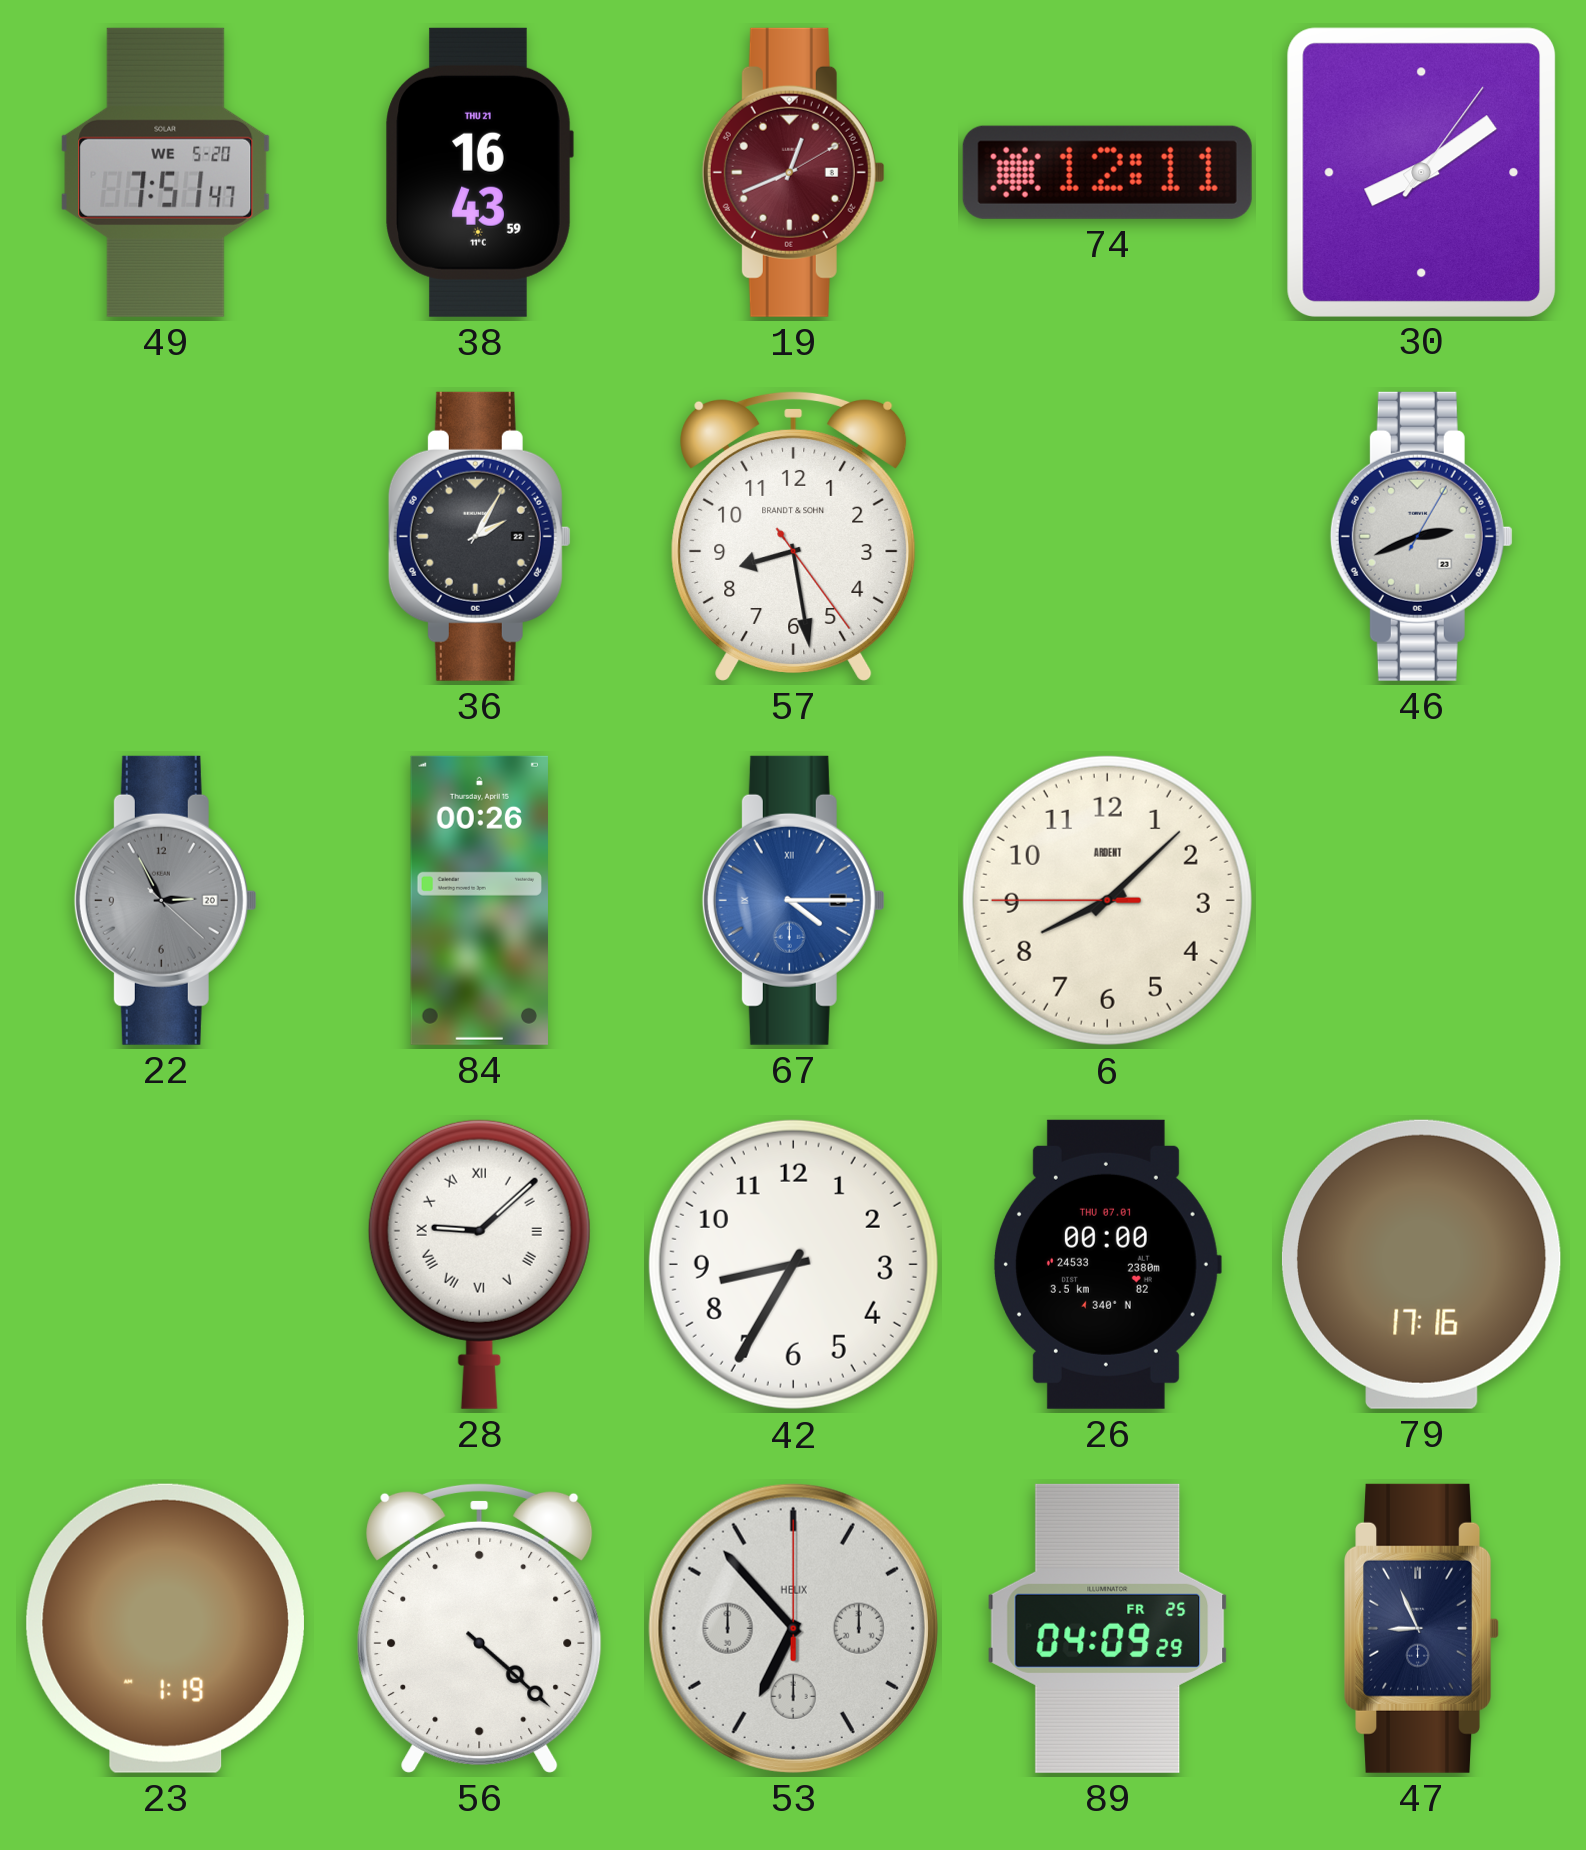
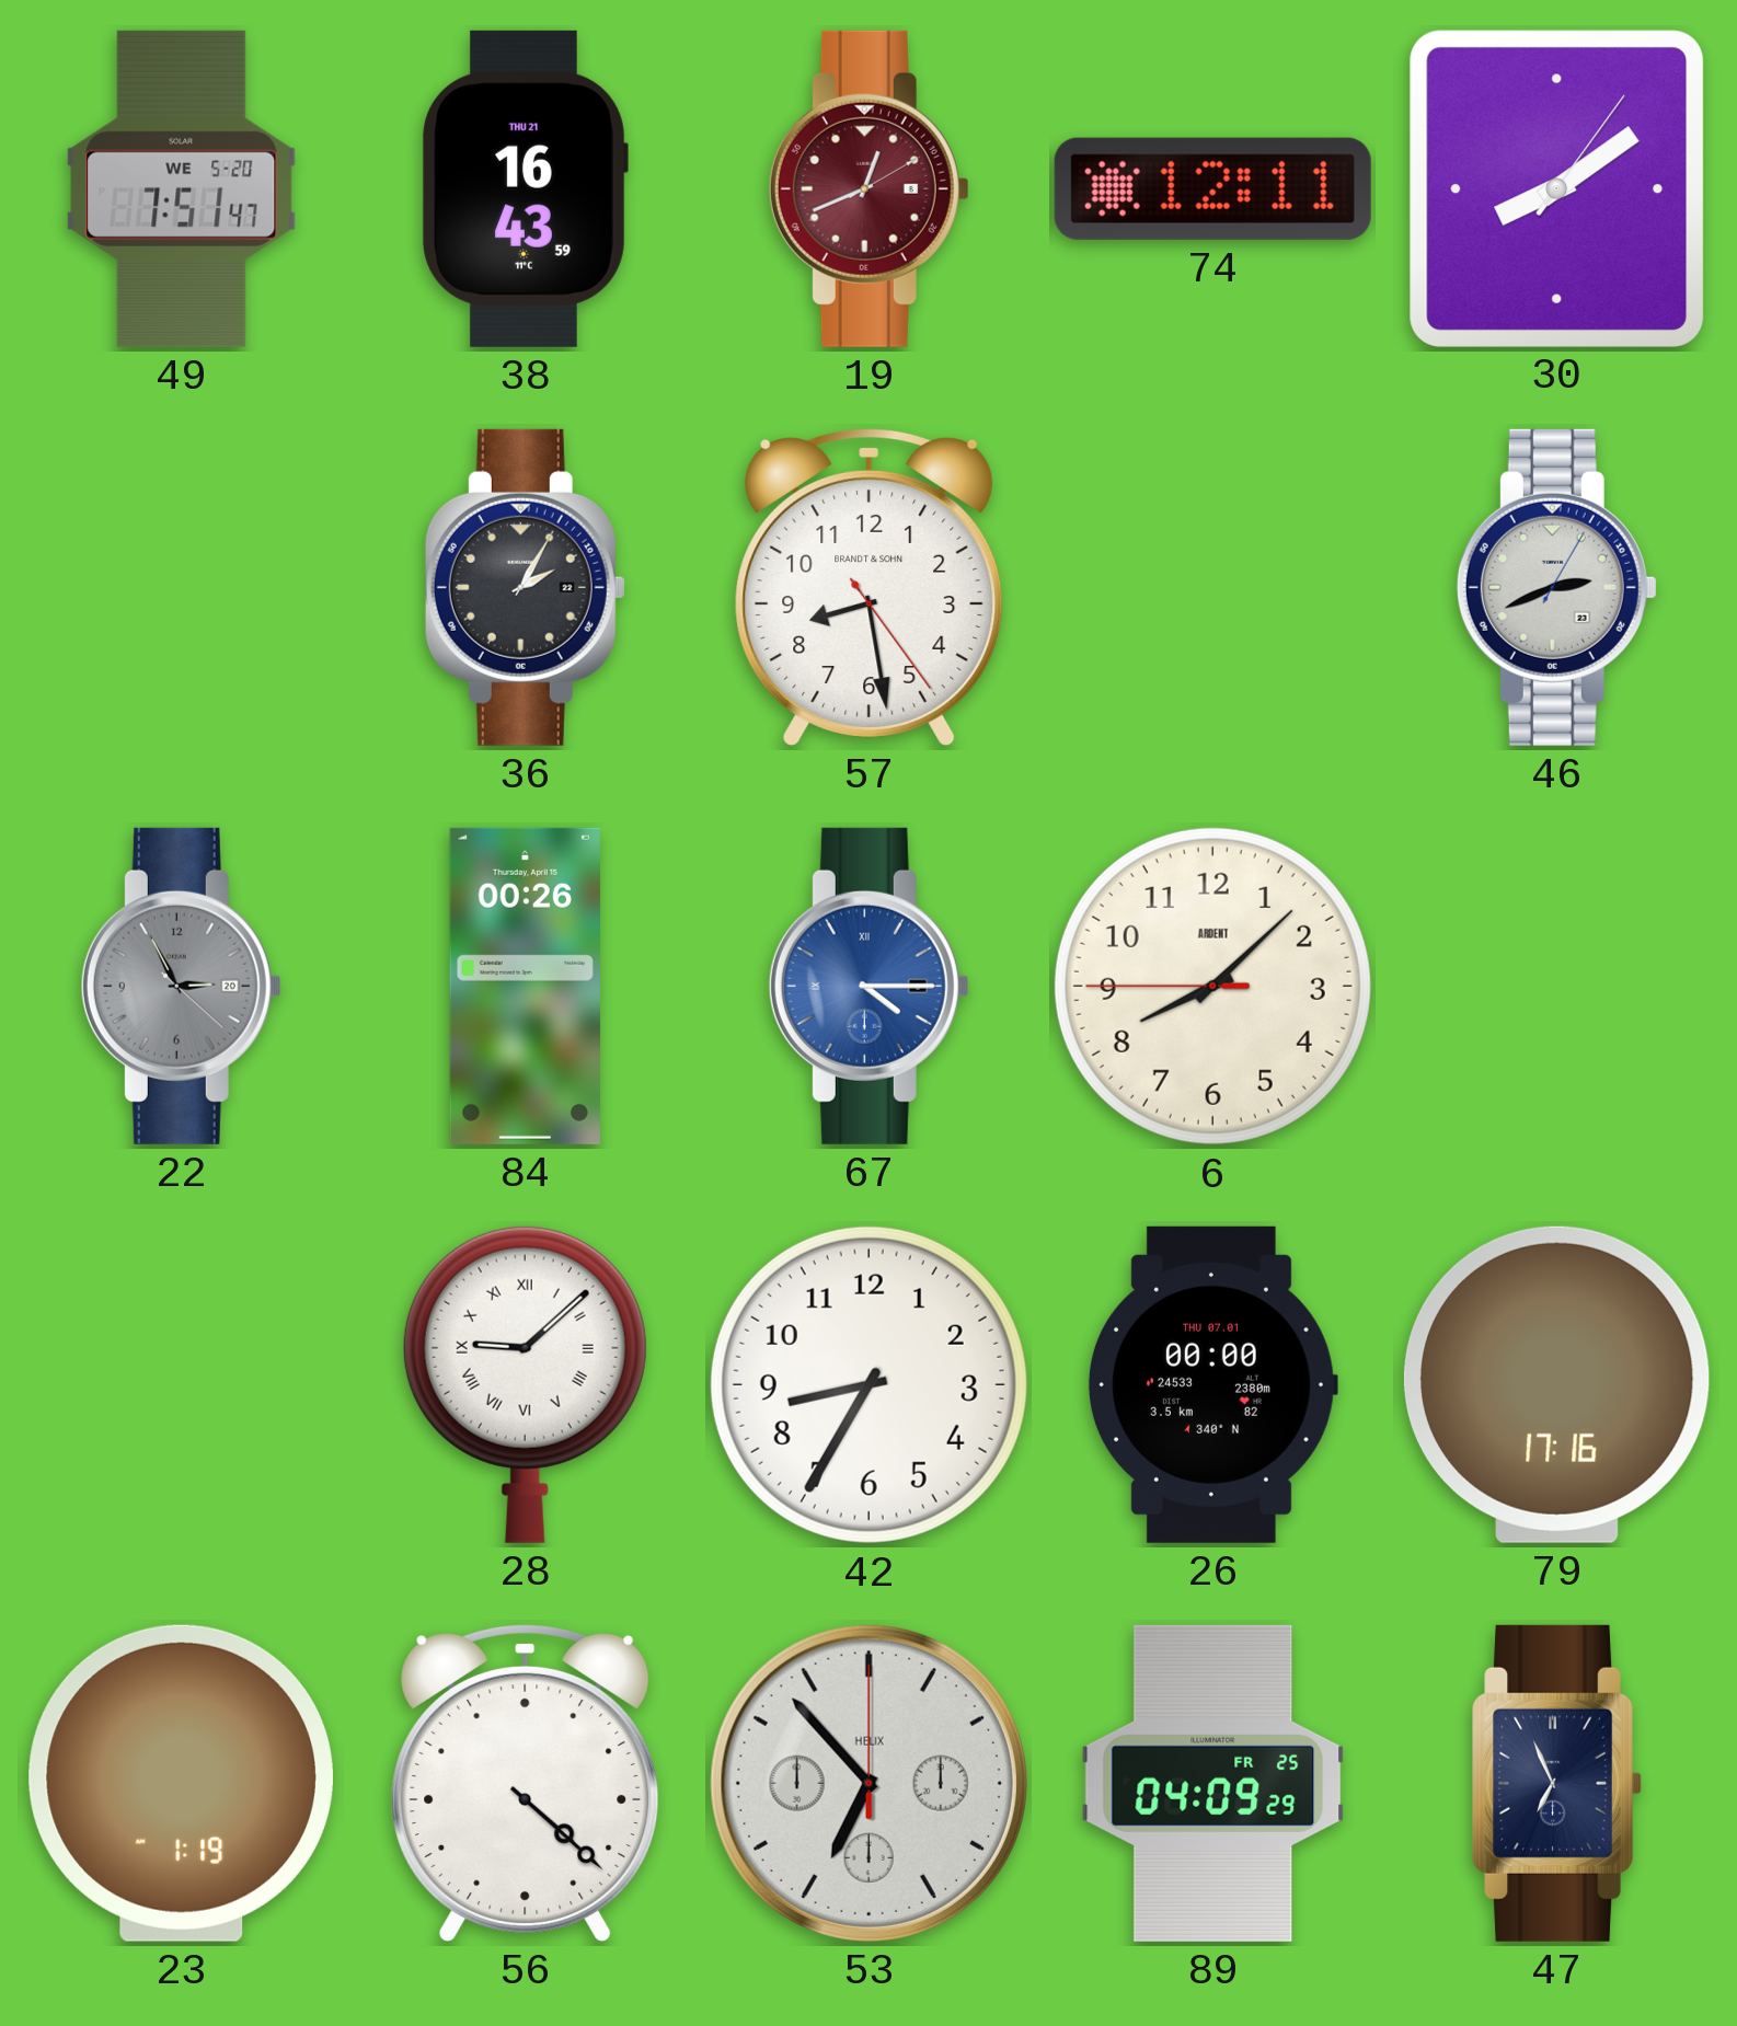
47: 8:56 -> 6:56 (1557, 1783)
